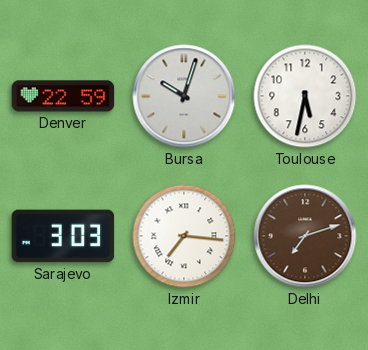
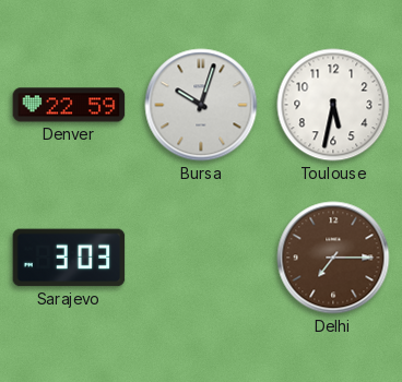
Izmir: 7:16 -> none (184, 236)
Delhi: 7:12 -> 7:15 (333, 258)
